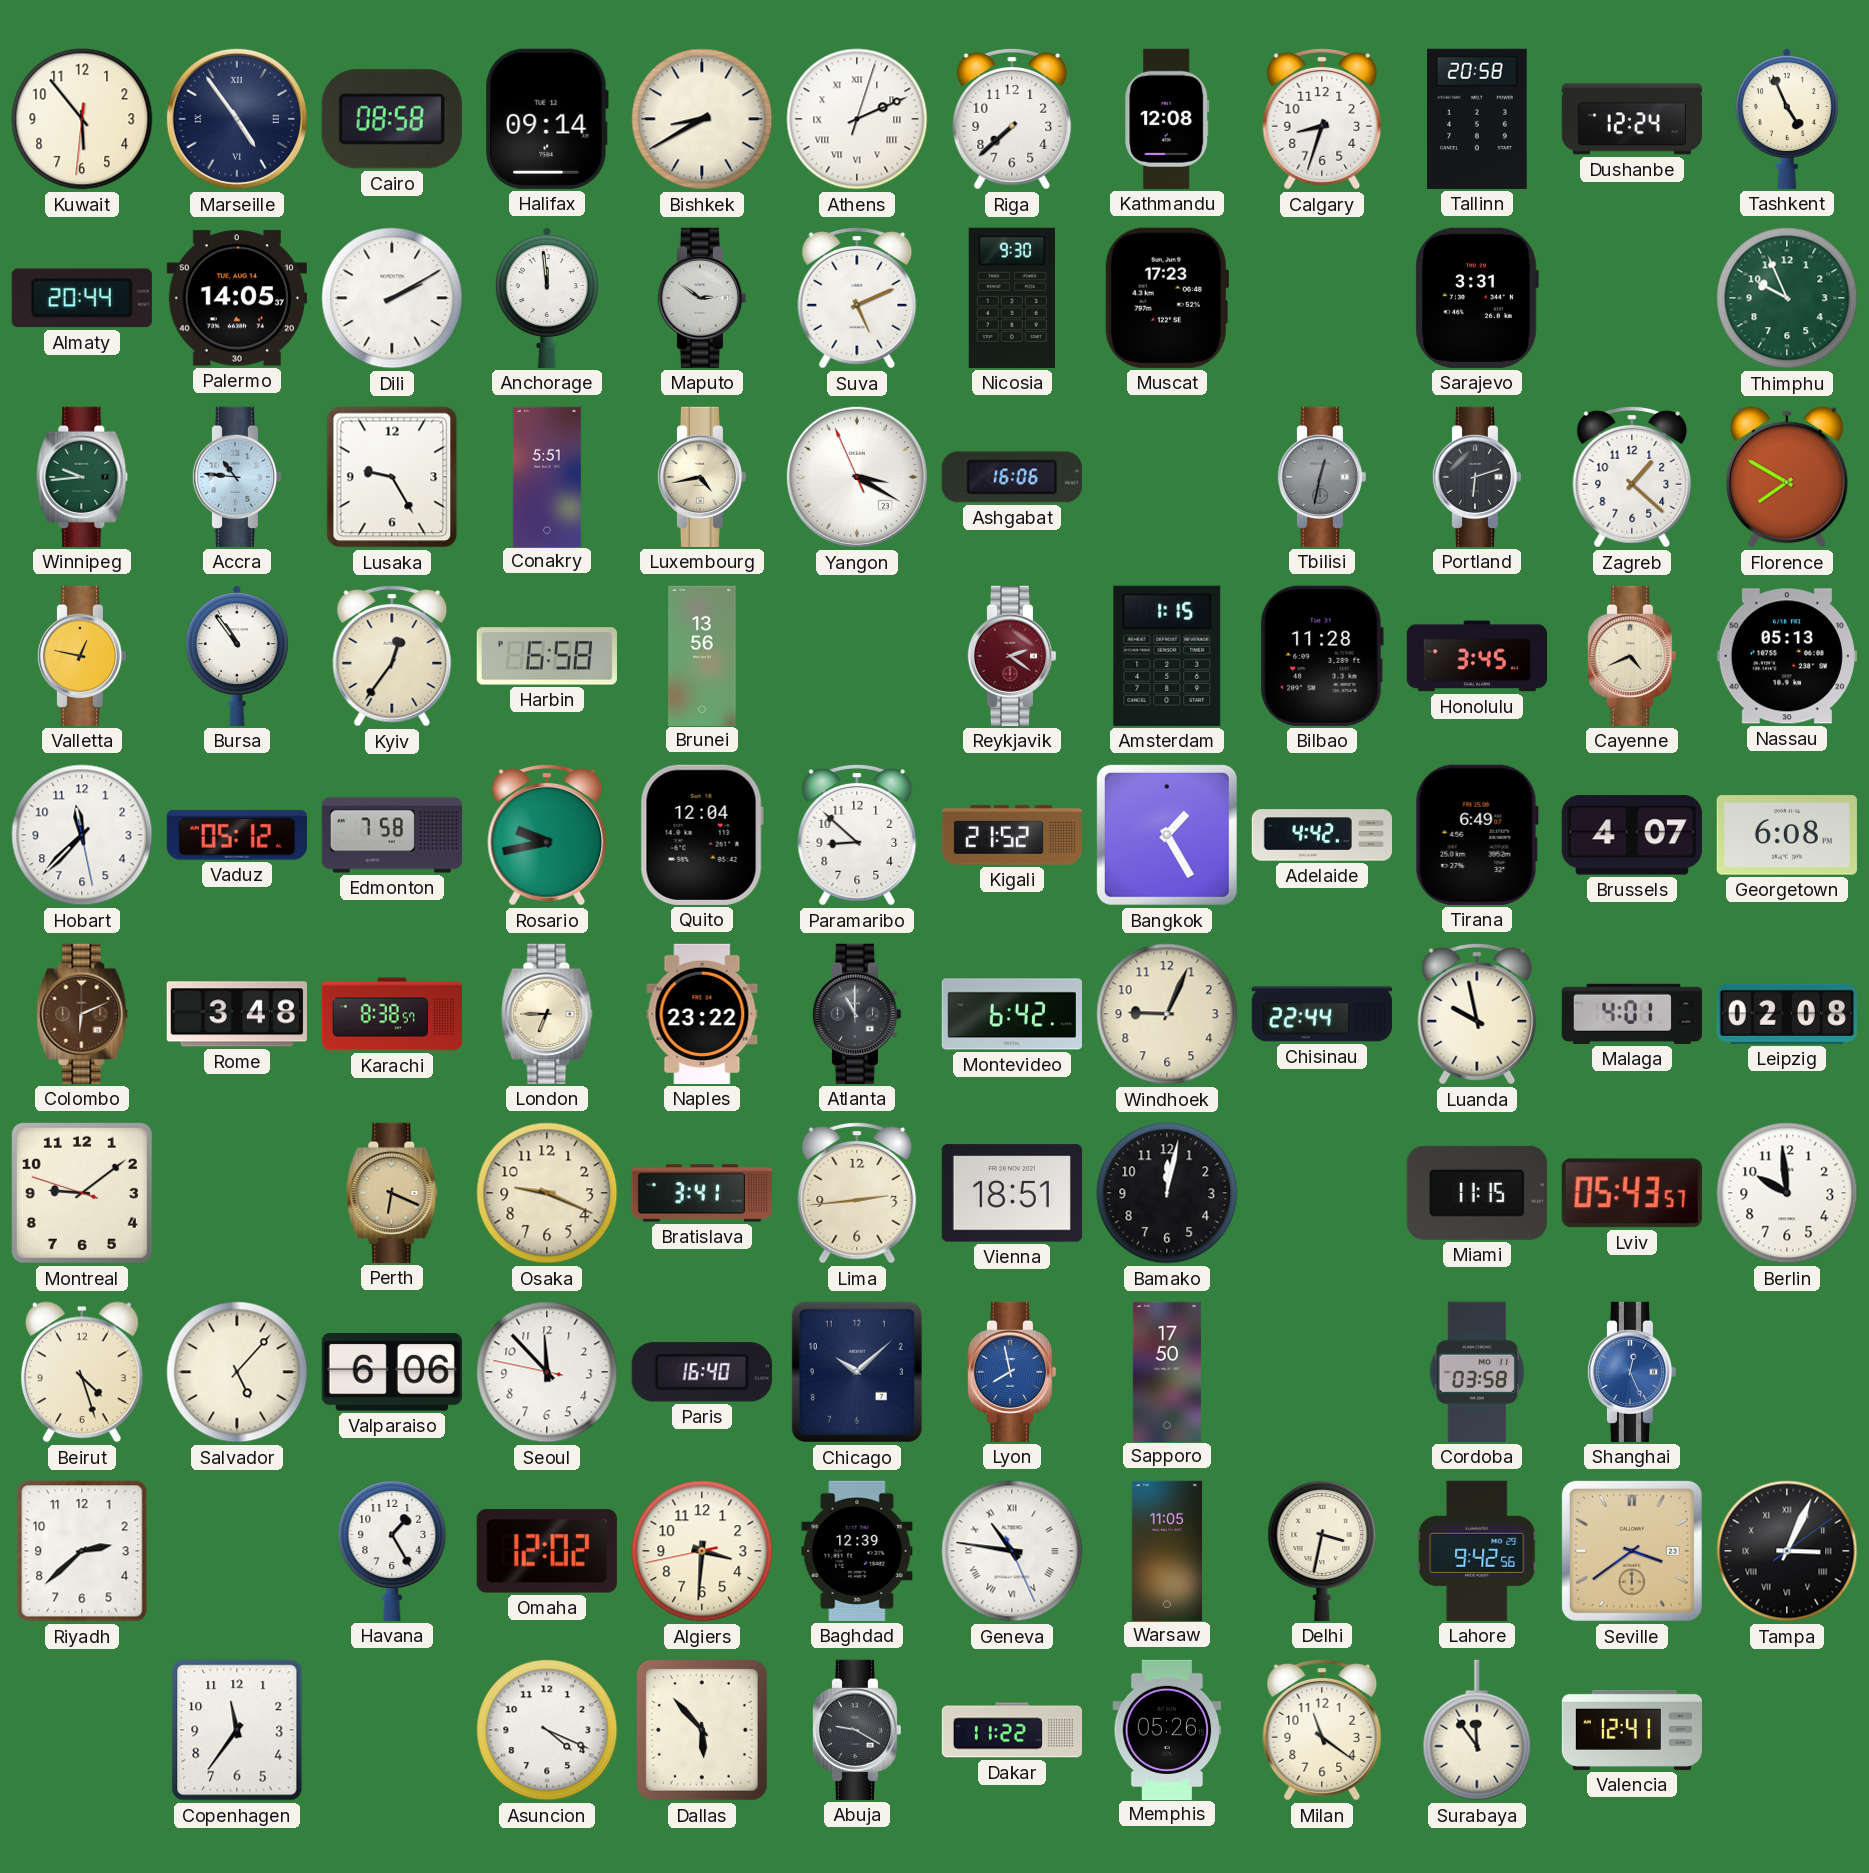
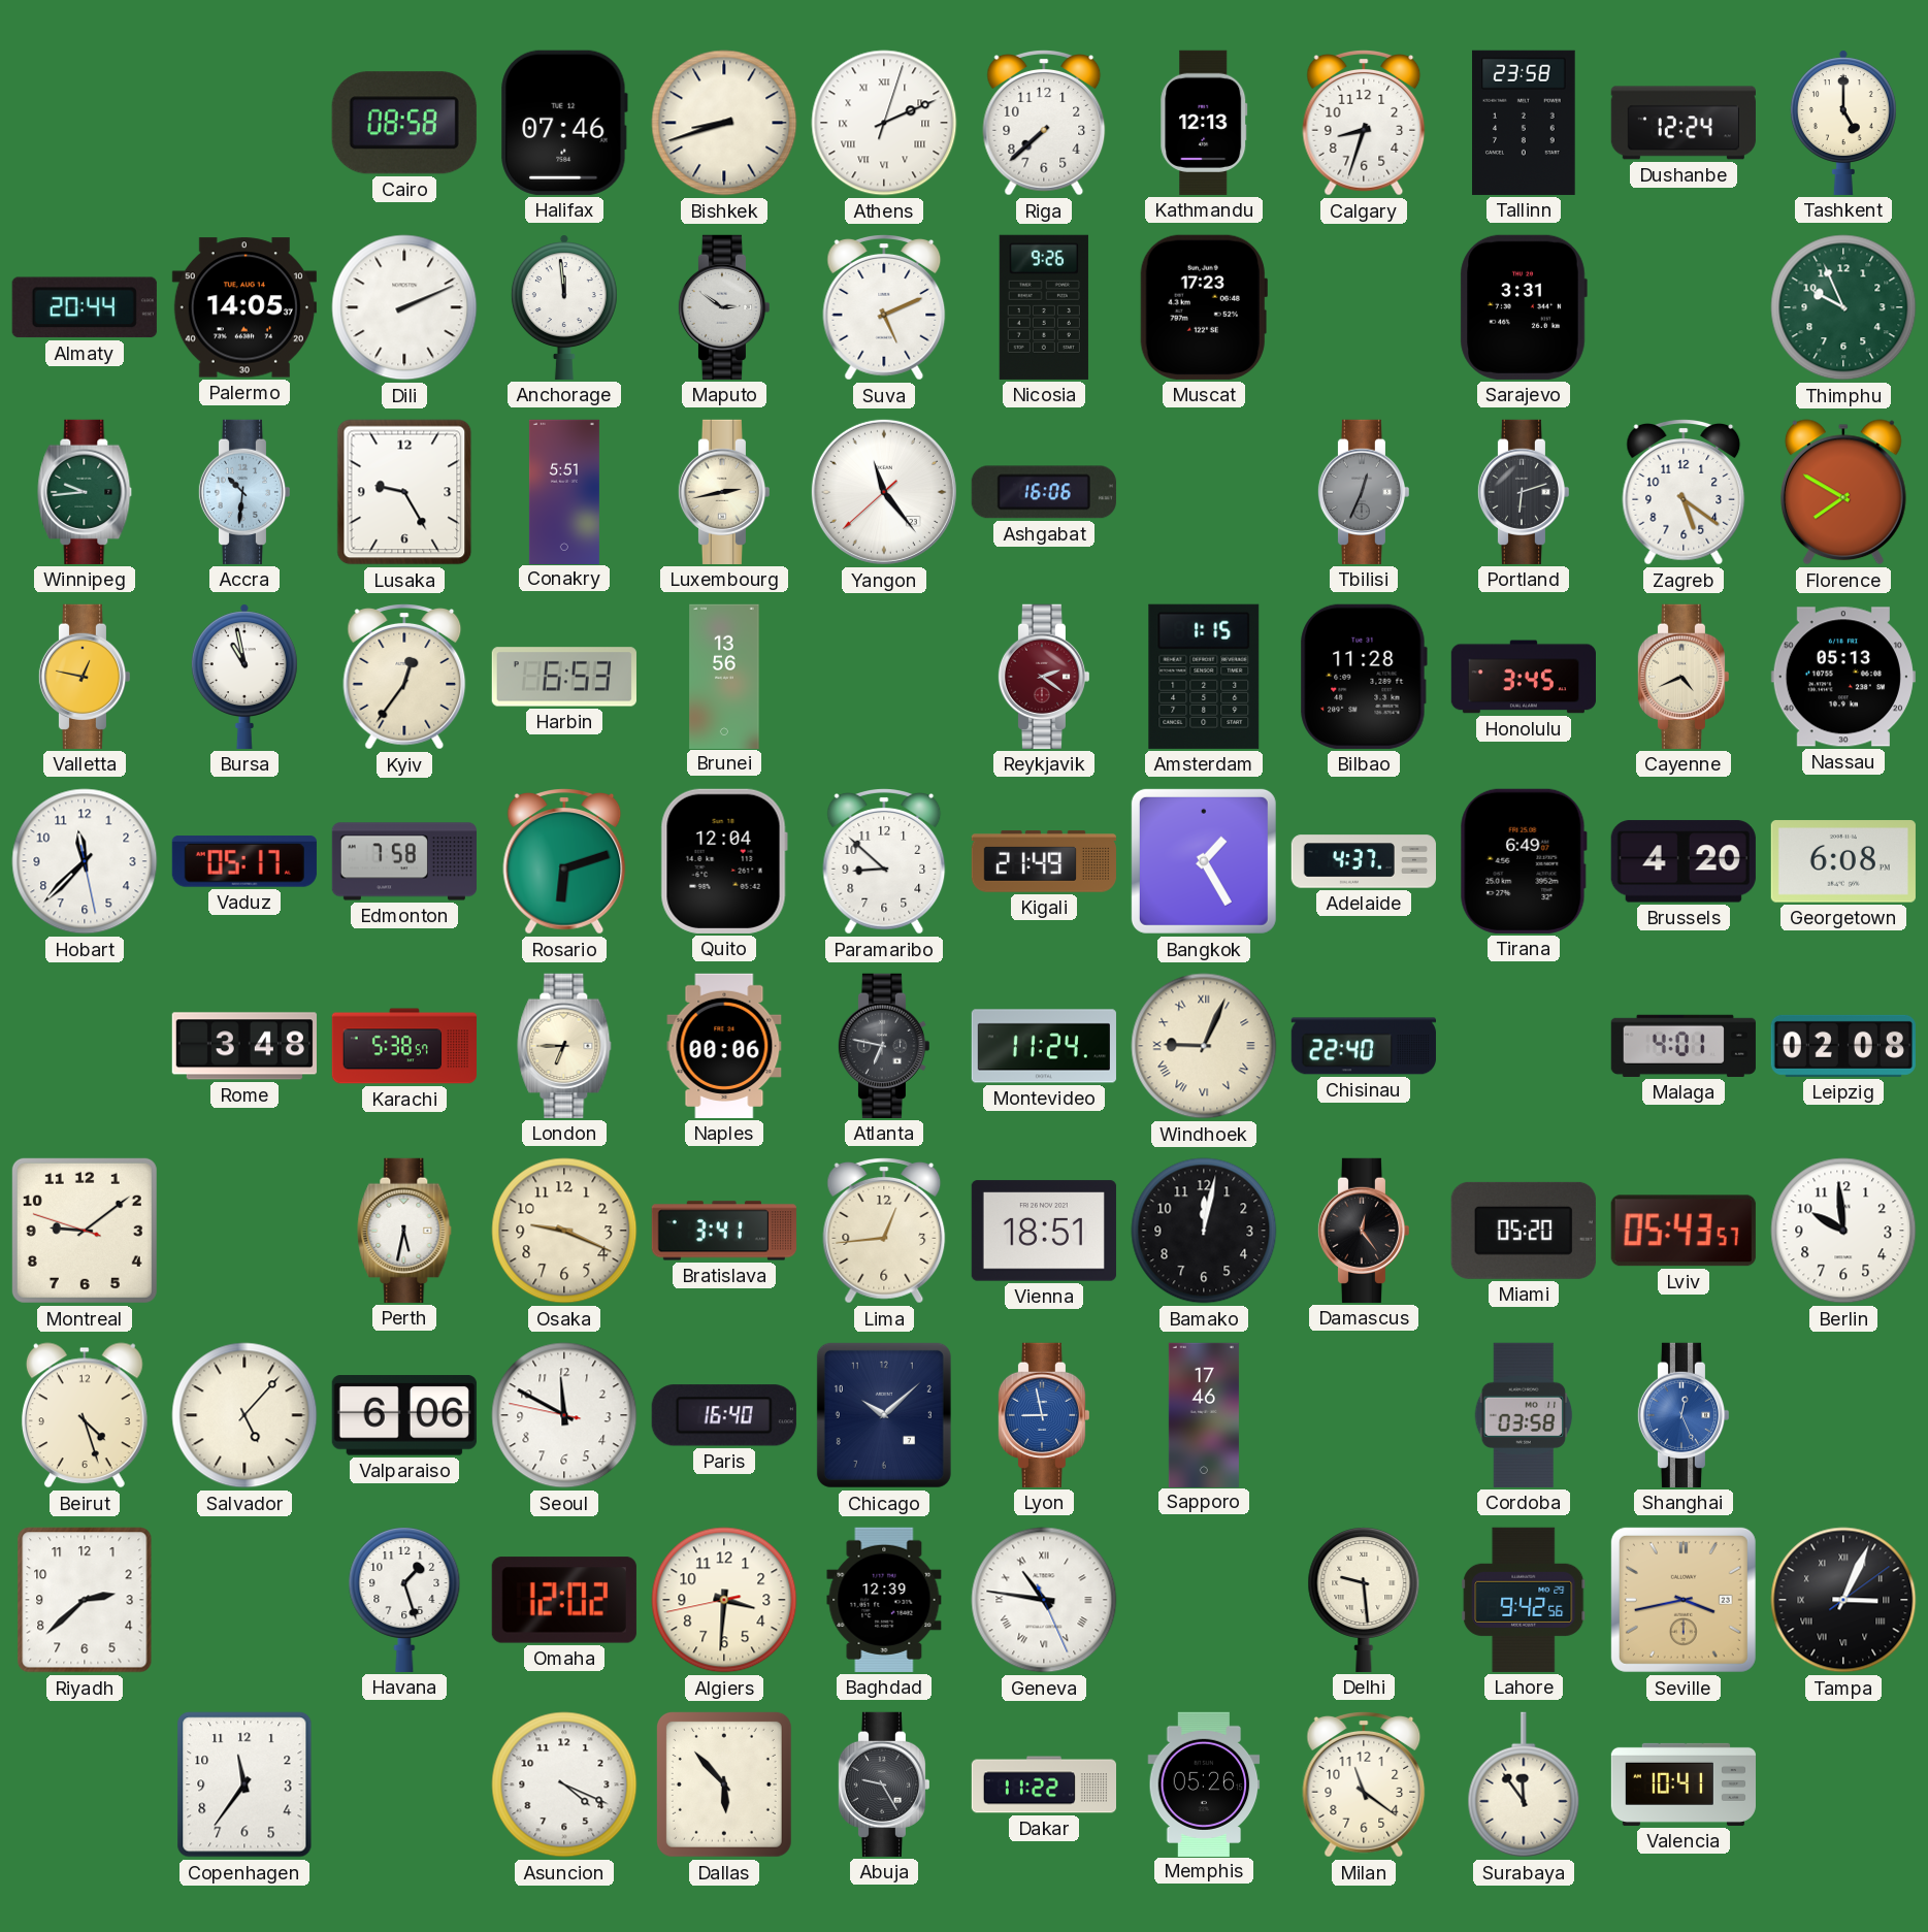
Kuwait: 5:53 -> none (82, 119)
Marseille: 4:54 -> none (237, 119)
Halifax: 09:14 -> 07:46 (564, 123)
Bishkek: 8:40 -> 8:42 (724, 123)
Kathmandu: 12:08 -> 12:13 (1204, 123)
Tallinn: 20:58 -> 23:58 (1524, 123)
Tashkent: 4:56 -> 5:00 (1843, 123)
Dili: 2:10 -> 2:11 (404, 307)
Nicosia: 9:30 -> 9:26 (1044, 307)
Accra: 10:46 -> 10:31 (243, 492)
Luxembourg: 4:43 -> 2:43 (723, 492)
Yangon: 3:19 -> 11:23 (884, 492)
Tbilisi: 12:32 -> 12:34 (1363, 492)
Zagreb: 1:22 -> 5:21 (1684, 493)
Bursa: 10:54 -> 10:58 (244, 677)
Harbin: 6:58 -> 6:53 (564, 677)
Vaduz: 05:12 -> 05:17 (244, 861)
Rosario: 9:43 -> 6:12 (564, 862)
Kigali: 21:52 -> 21:49 (1044, 861)
Adelaide: 4:42 -> 4:37 (1363, 861)
Brussels: 4:07 -> 4:20 (1684, 861)
Colombo: 6:11 -> none (82, 1014)
Karachi: 8:38 -> 5:38 (403, 1046)
Naples: 23:22 -> 00:06 (724, 1046)
Atlanta: 11:00 -> 6:47 (883, 1046)
Montevideo: 6:42 -> 11:24 (1044, 1046)
Windhoek numerals: Arabic -> Roman (1204, 1046)
Chisinau: 22:44 -> 22:40 (1364, 1046)
Luanda: 9:58 -> none (1477, 1015)
Perth: 6:19 -> 5:32 (404, 1231)
Perth dial: champagne -> white (404, 1231)
Lima: 2:44 -> 12:44 (884, 1232)
Damascus: none -> 12:24 (1363, 1231)
Miami: 11:15 -> 05:20 (1524, 1231)
Seoul: 11:52 -> 11:49 (564, 1415)
Lyon: 7:58 -> 8:58 (1043, 1415)
Sapporo: 17:50 -> 17:46 (1204, 1414)
Havana: 1:25 -> 1:27 (404, 1600)
Warsaw: 11:05 -> none (1166, 1550)
Delhi: 3:32 -> 9:29 (1364, 1600)
Seville: 3:39 -> 3:43 (1684, 1600)
Abuja: 9:20 -> 9:25 (883, 1784)
Valencia: 12:41 -> 10:41 (1682, 1784)
